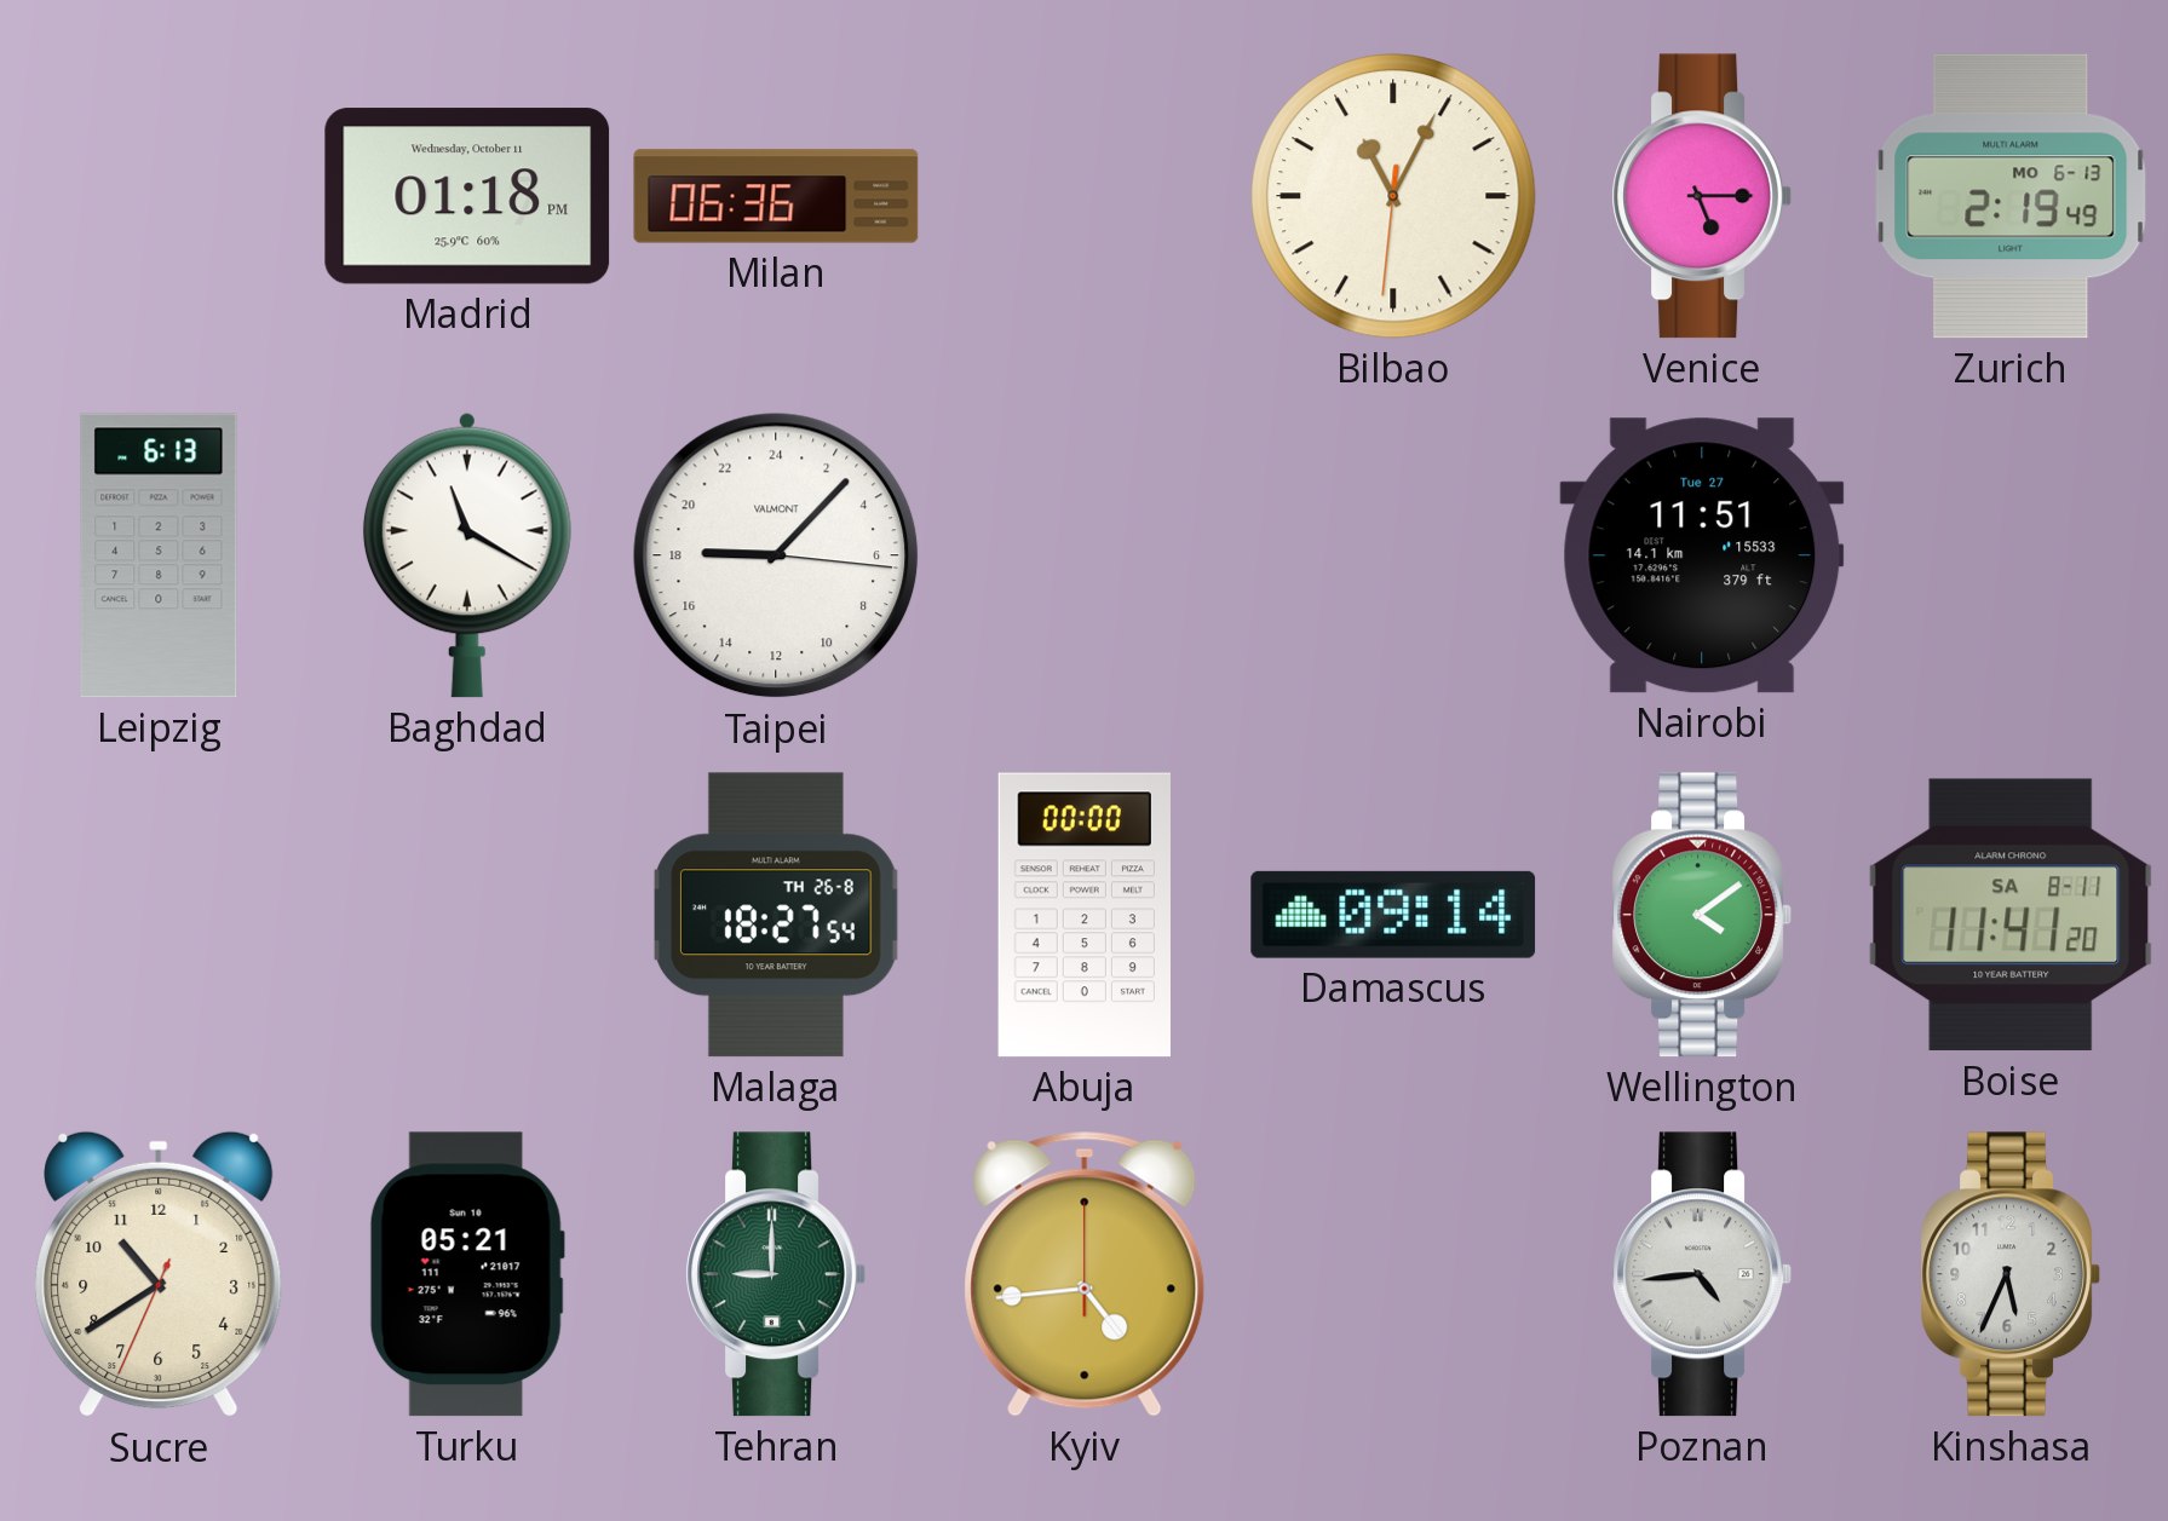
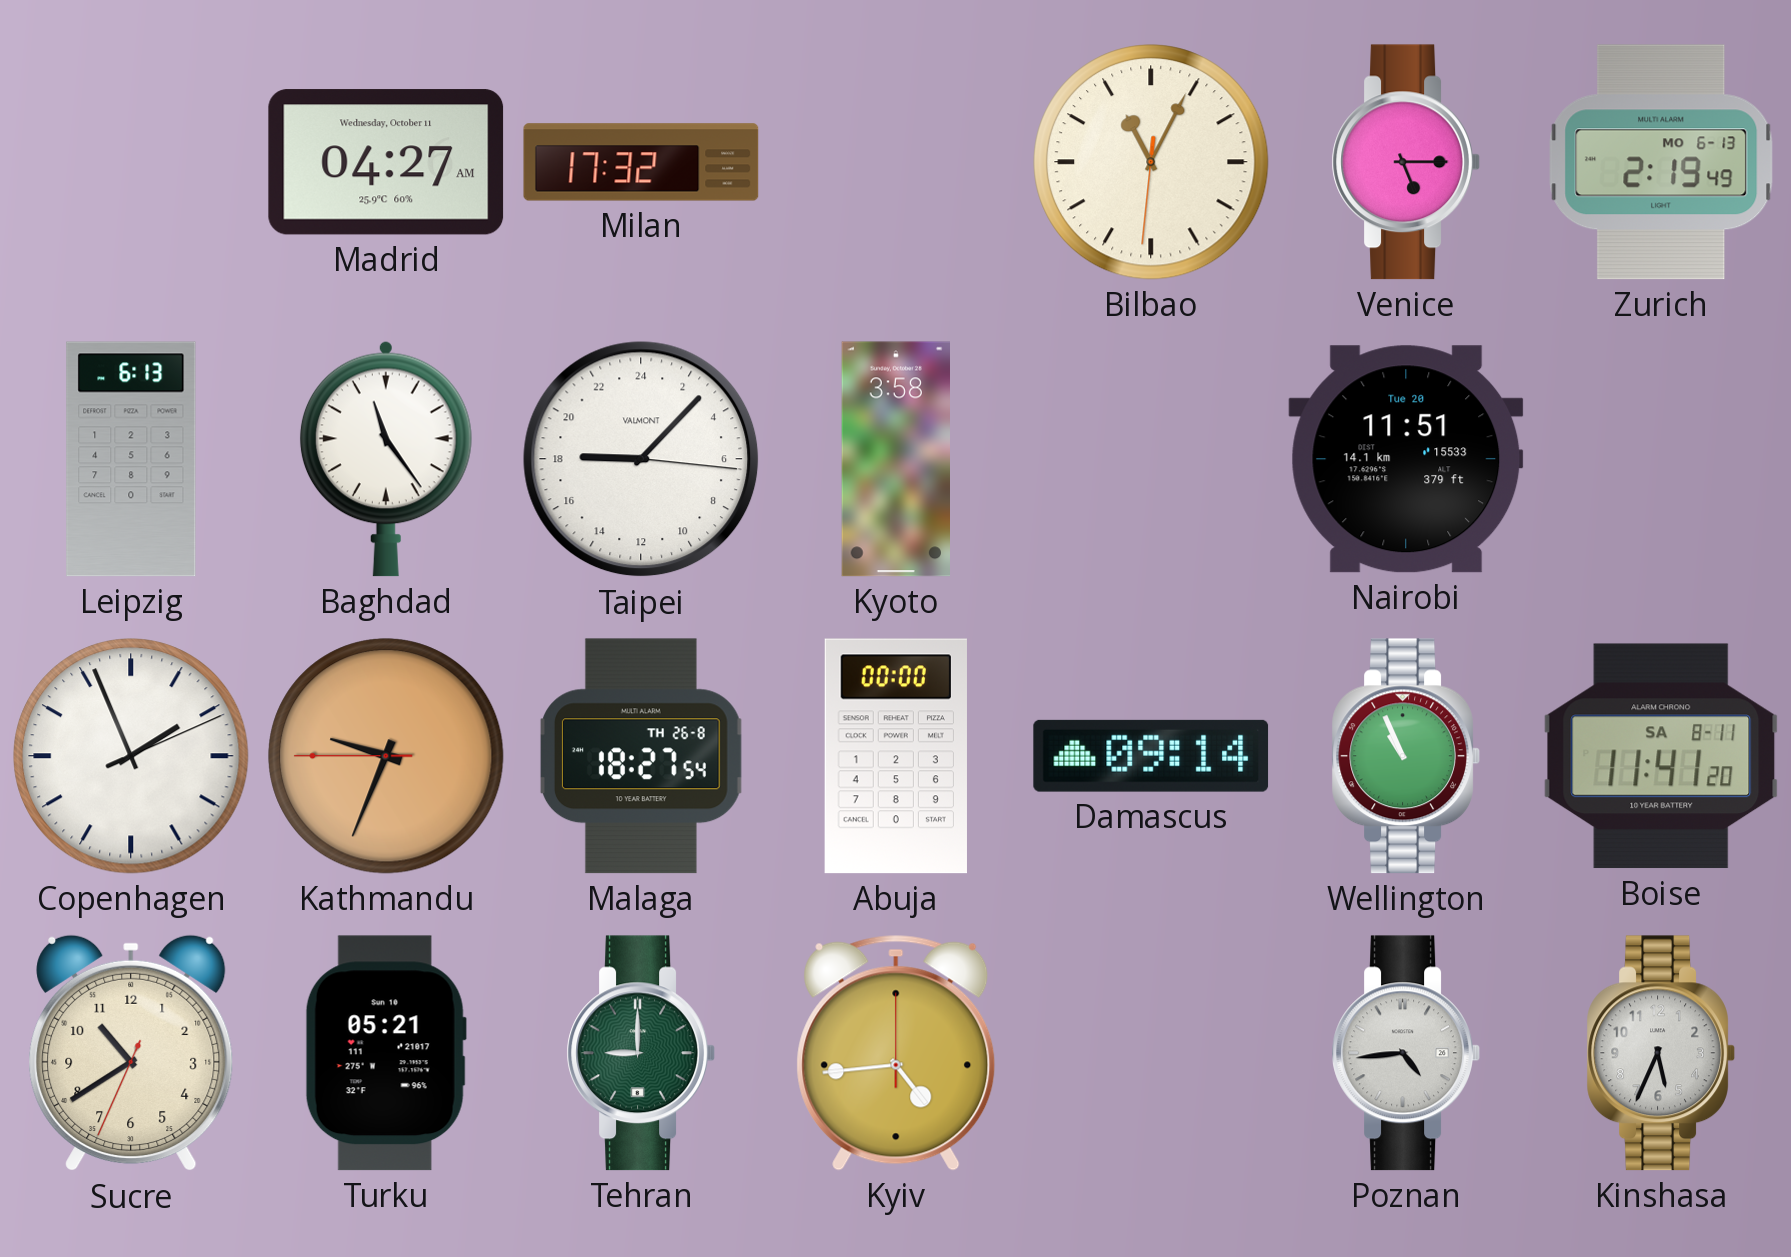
Madrid: 01:18 -> 04:27 (386, 162)
Milan: 06:36 -> 17:32 (641, 162)
Baghdad: 11:20 -> 11:24 (386, 459)
Kyoto: none -> 3:58 (895, 459)
Nairobi date: Tue 27 -> Tue 20 (1406, 459)
Copenhagen: none -> 1:56 (131, 756)
Kathmandu: none -> 9:33 (386, 756)
Wellington: 4:09 -> 10:56 (1406, 756)
